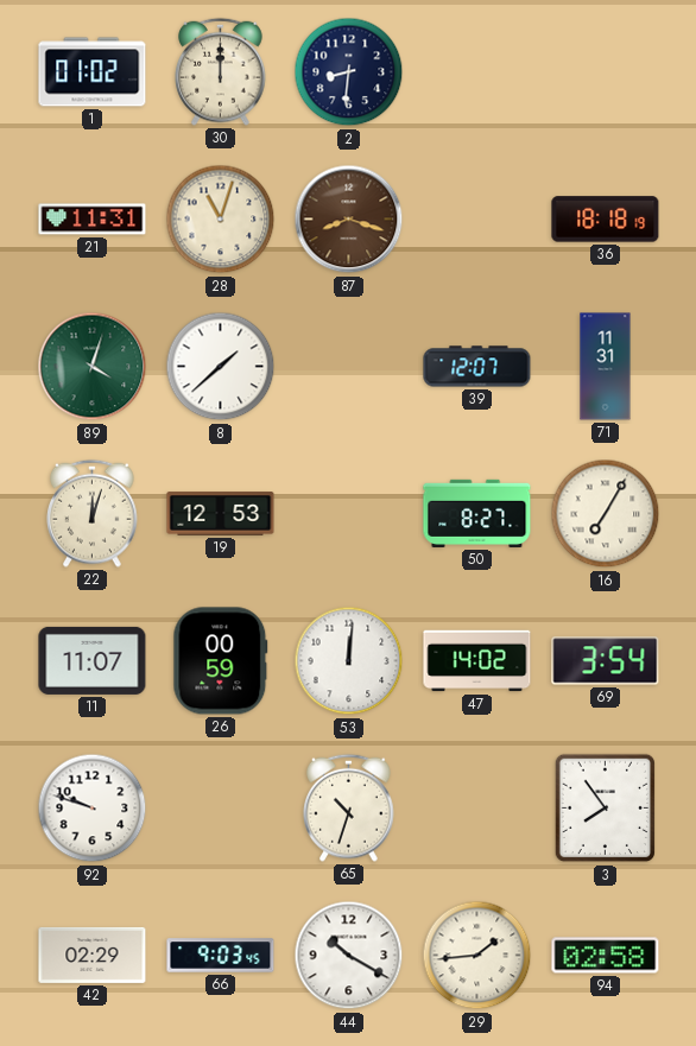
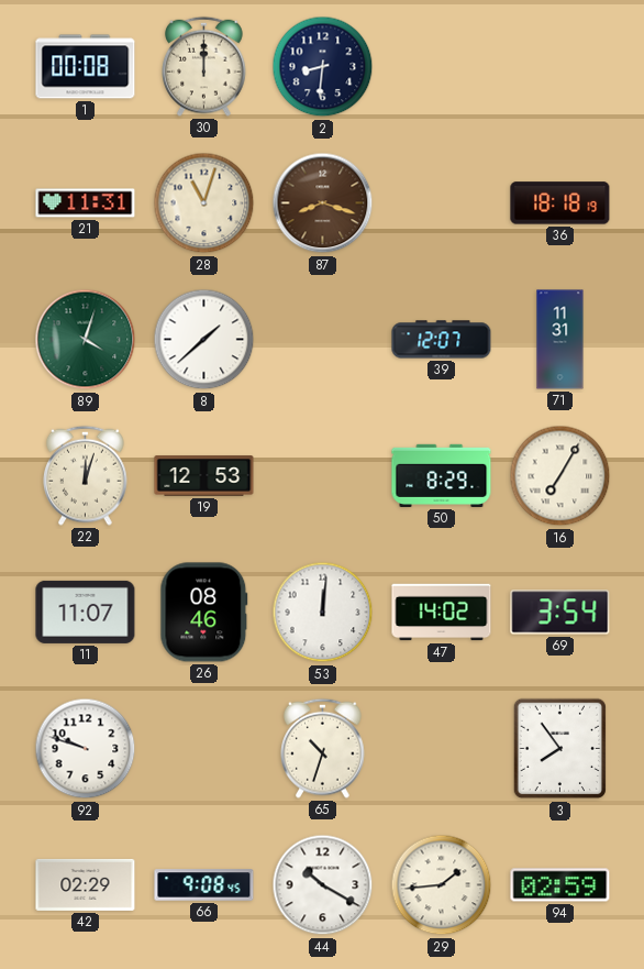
1: 01:02 -> 00:08 (86, 67)
50: 8:27 -> 8:29 (442, 475)
26: 00:59 -> 08:46 (204, 613)
66: 9:03 -> 9:08 (204, 885)
94: 02:58 -> 02:59 (560, 885)
